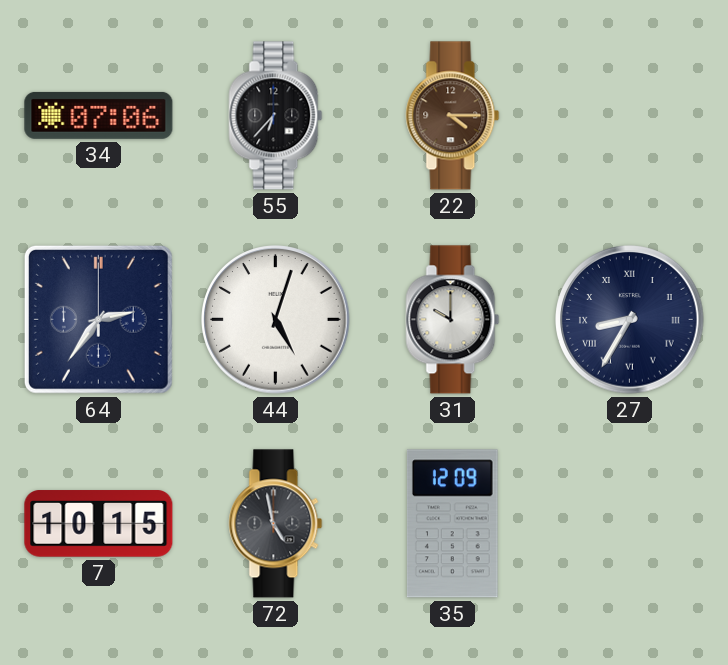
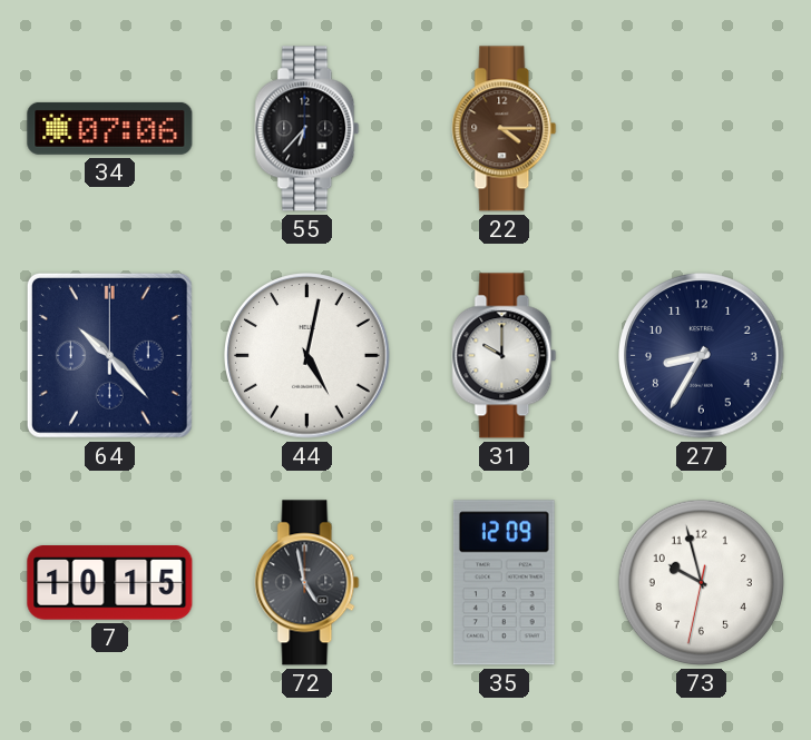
64: 2:36 -> 10:23 (109, 355)
44: 5:03 -> 5:02 (307, 356)
27 numerals: Roman -> Arabic (702, 356)
73: none -> 9:57 (701, 582)
